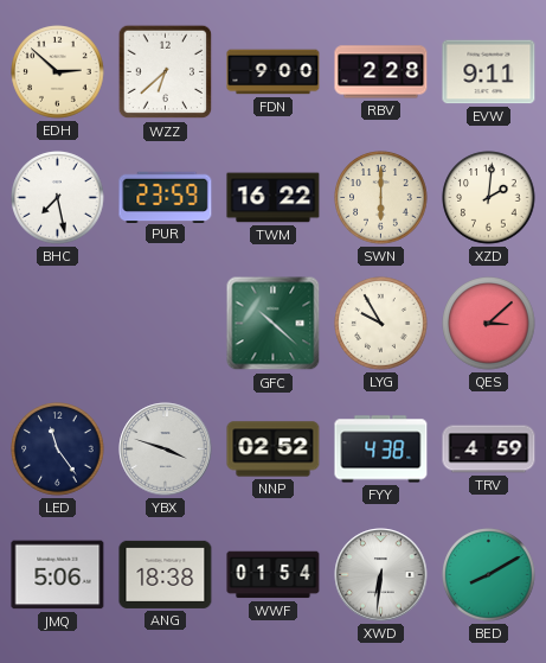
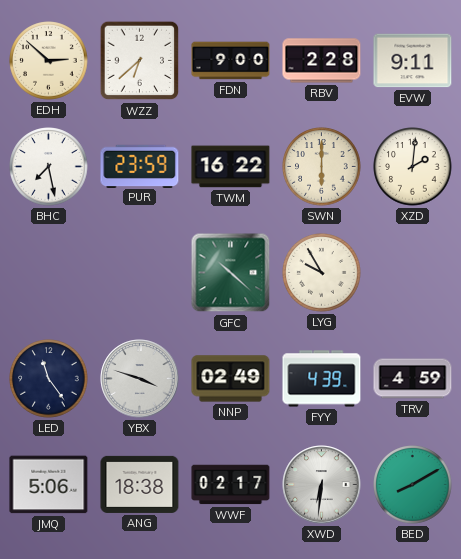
QES: 3:08 -> none (489, 324)
NNP: 02:52 -> 02:49 (231, 379)
FYY: 4:38 -> 4:39 (322, 379)
WWF: 01:54 -> 02:17 (231, 485)
